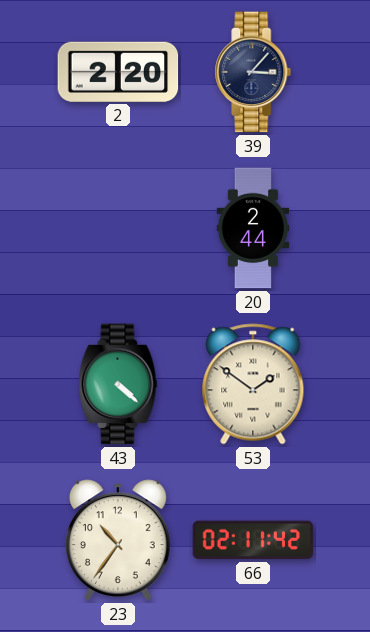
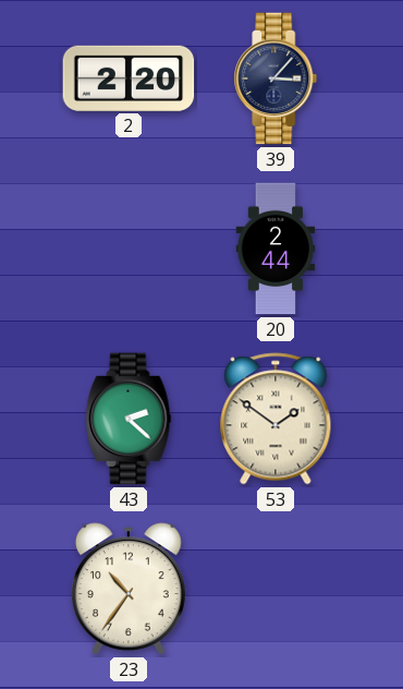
43: 4:22 -> 2:22 (129, 419)
66: 02:11 -> none (253, 540)
